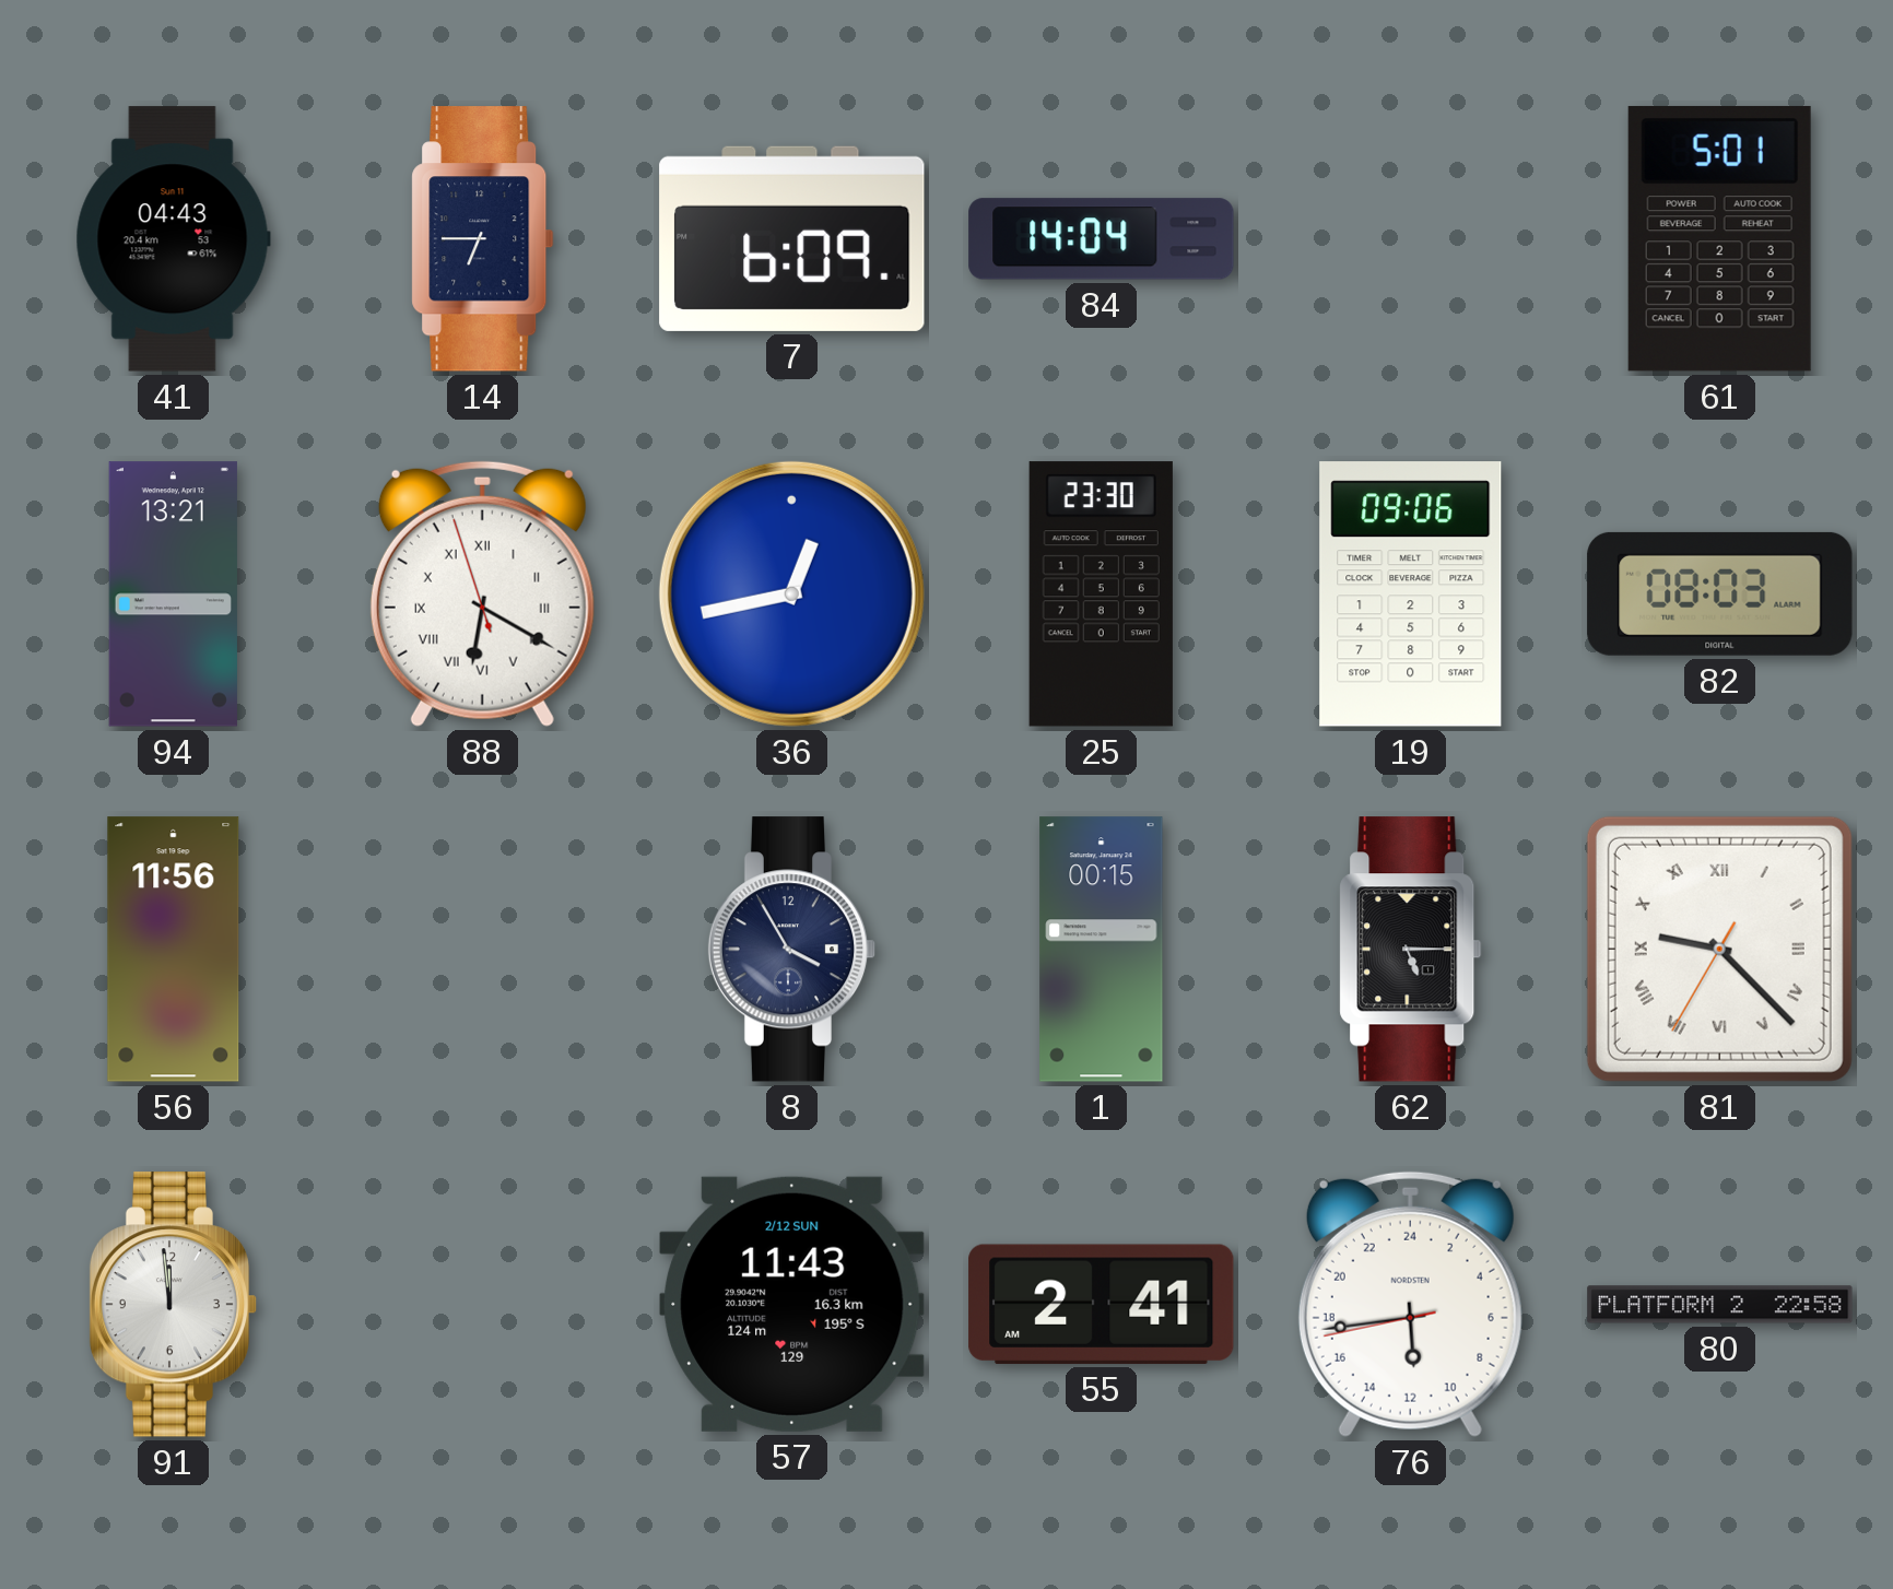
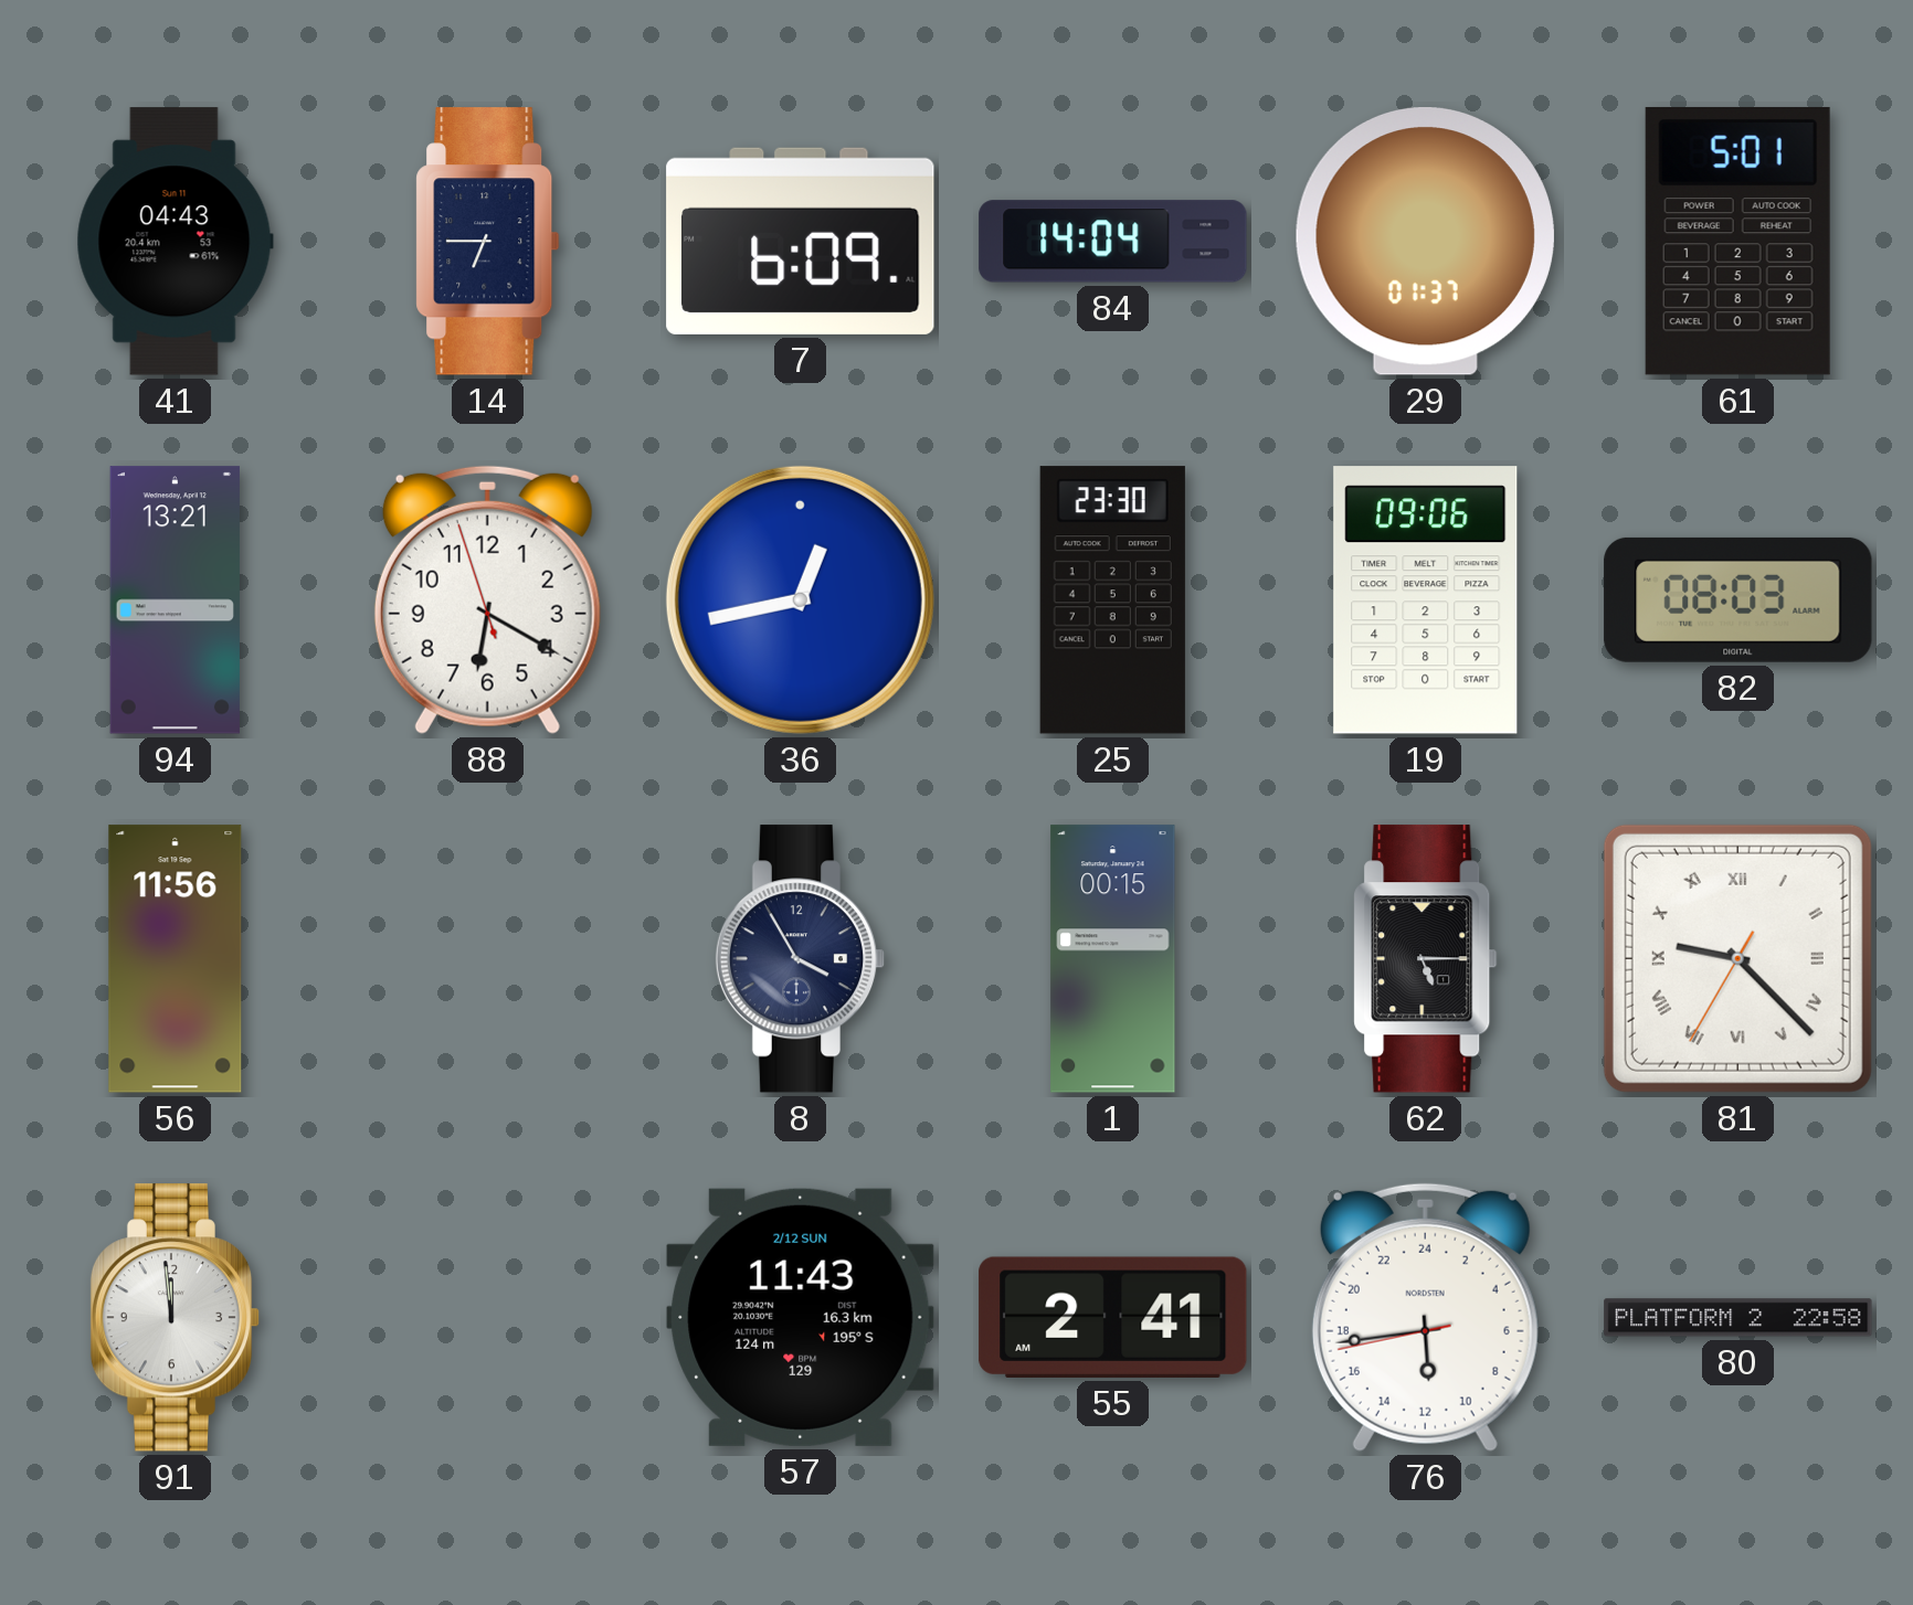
29: none -> 01:37 (1425, 242)
88 numerals: Roman -> Arabic (487, 599)
